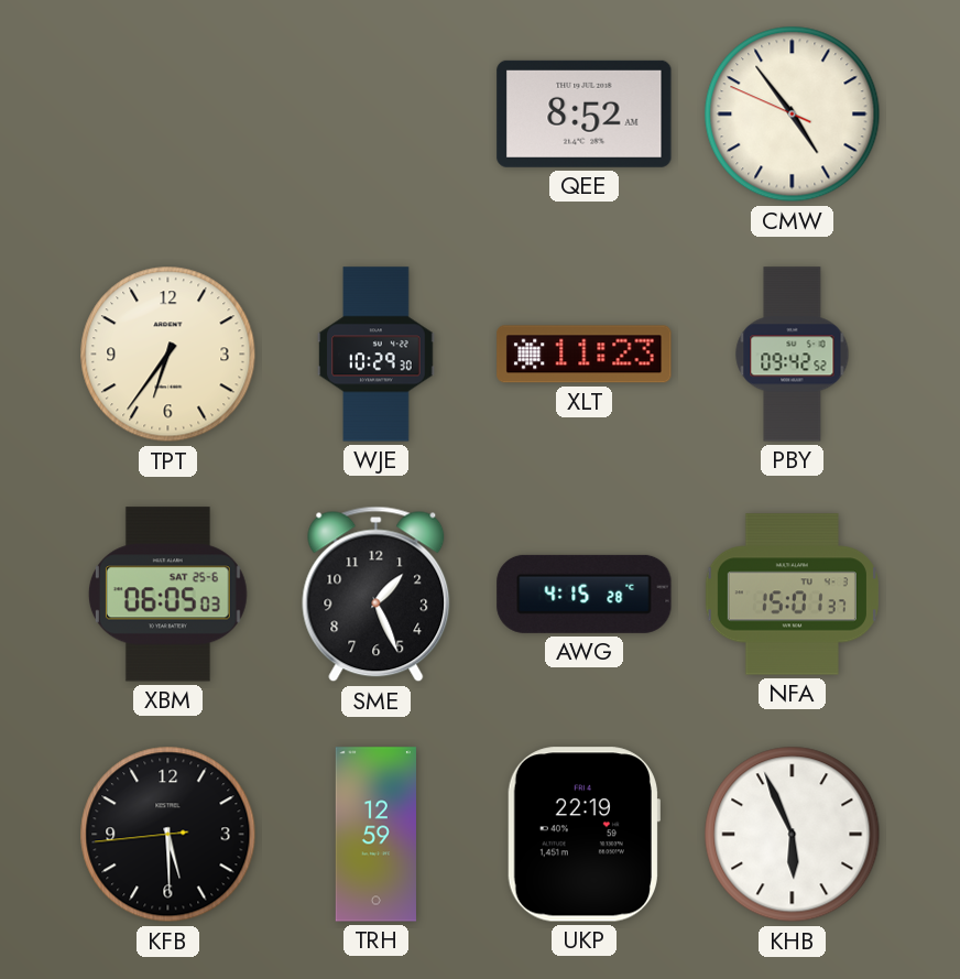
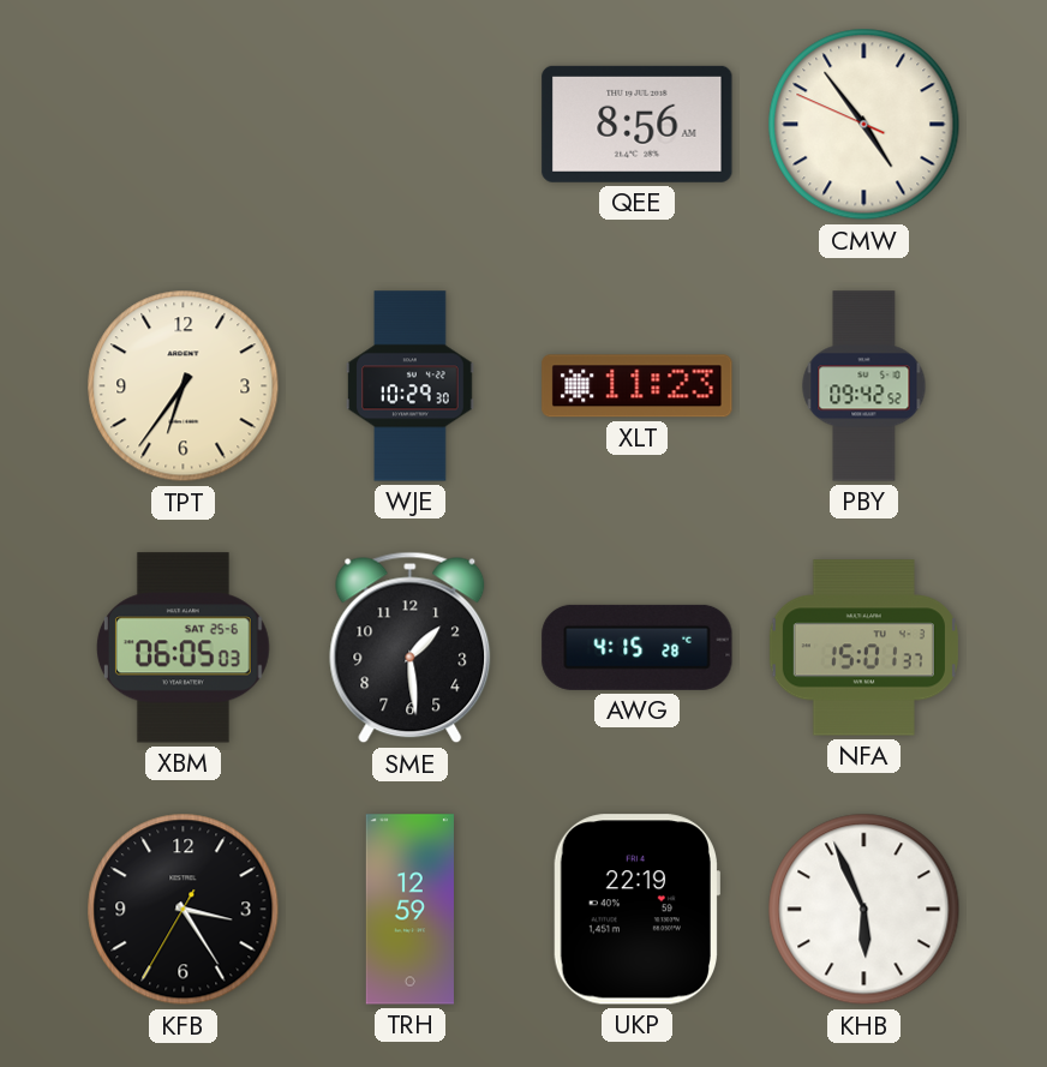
QEE: 8:52 -> 8:56 (638, 124)
SME: 1:26 -> 1:29 (411, 648)
KFB: 5:29 -> 3:24 (184, 910)
